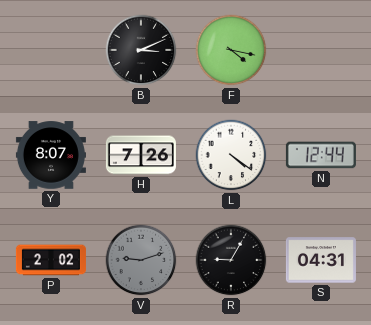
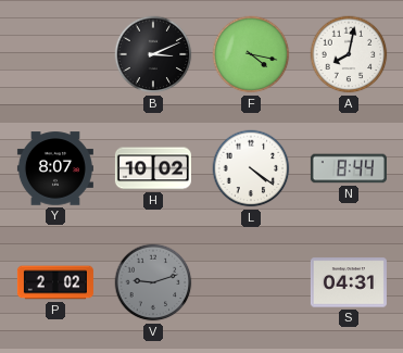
A: none -> 8:02 (349, 54)
H: 7:26 -> 10:02 (153, 168)
N: 12:44 -> 8:44 (349, 168)
R: 9:05 -> none (231, 260)
